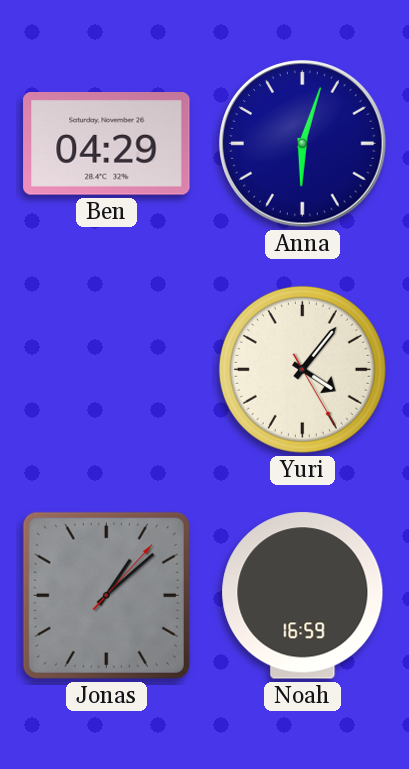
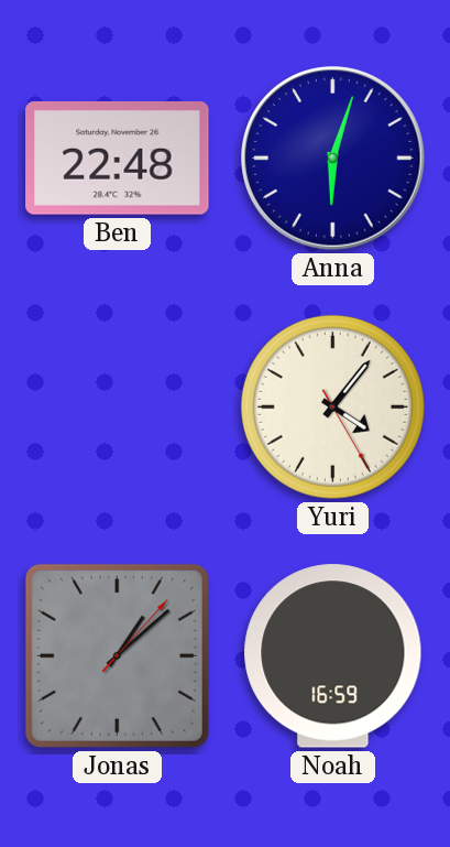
Ben: 04:29 -> 22:48 (118, 159)
